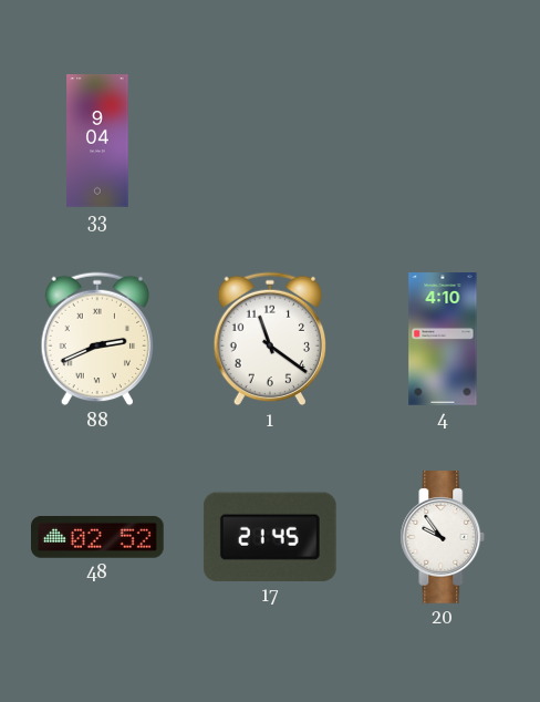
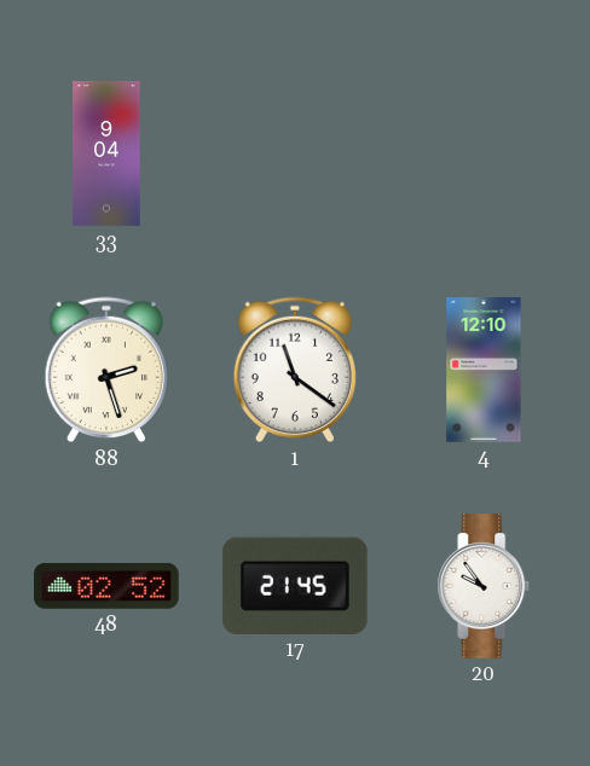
88: 2:41 -> 2:27 (105, 370)
4: 4:10 -> 12:10 (484, 370)
